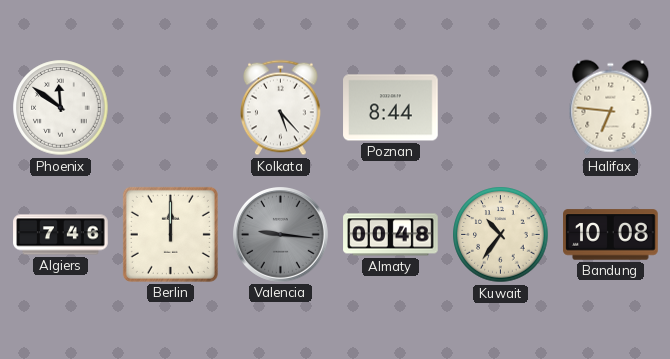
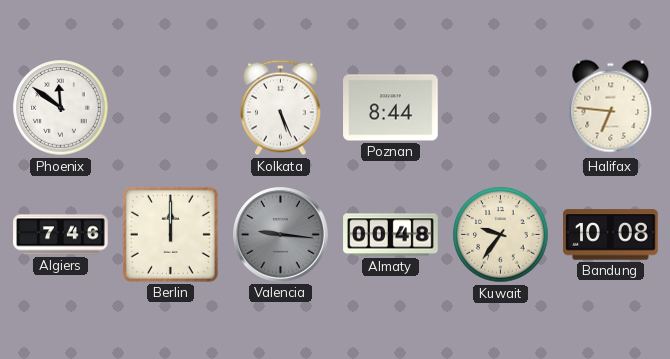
Kolkata: 5:23 -> 5:26 (281, 108)
Kuwait: 10:36 -> 9:36 (501, 235)
